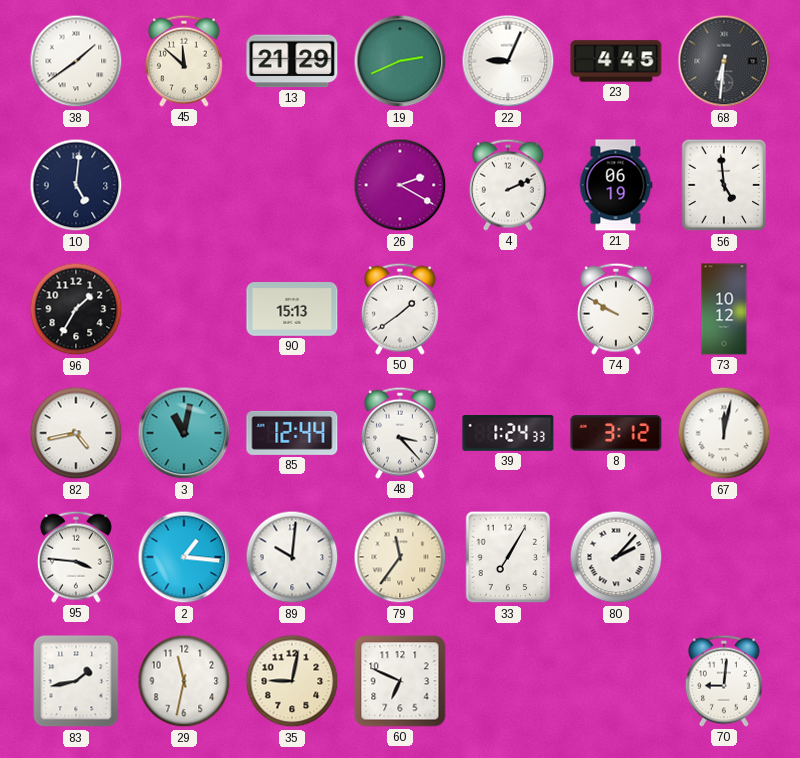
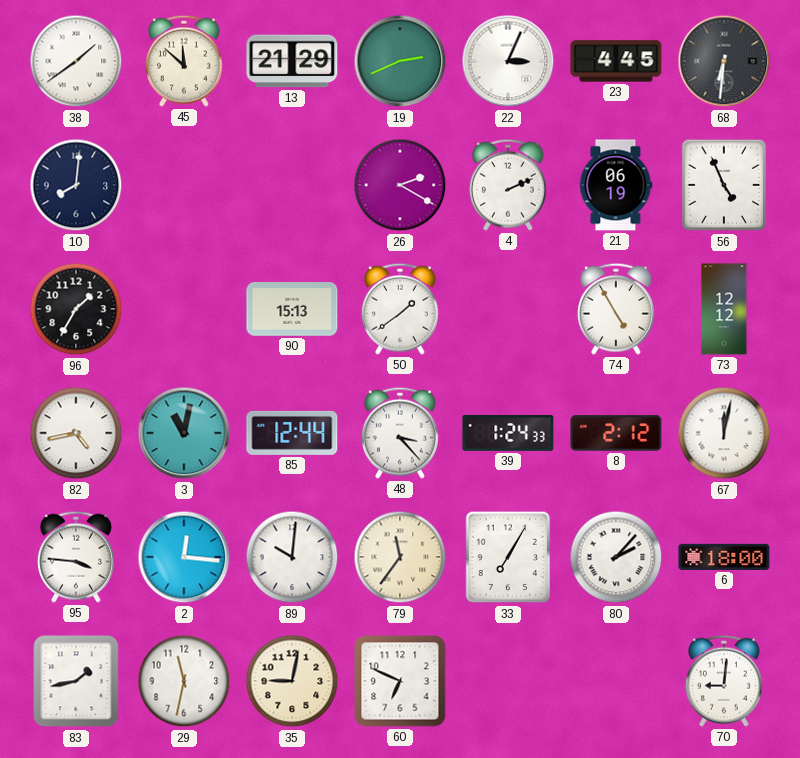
22: 9:04 -> 3:04 (508, 61)
10: 5:01 -> 8:01 (76, 185)
56: 4:59 -> 4:56 (724, 185)
74: 9:50 -> 4:55 (616, 309)
73: 10:12 -> 12:12 (724, 309)
8: 3:12 -> 2:12 (616, 433)
2: 1:16 -> 12:16 (184, 557)
6: none -> 18:00 (724, 557)
